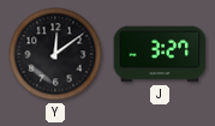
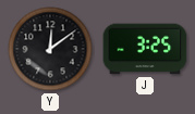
J: 3:27 -> 3:25 (145, 49)
